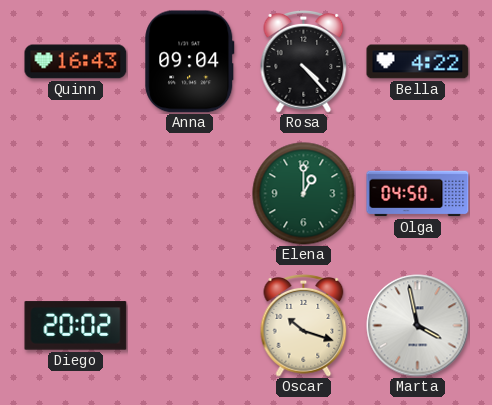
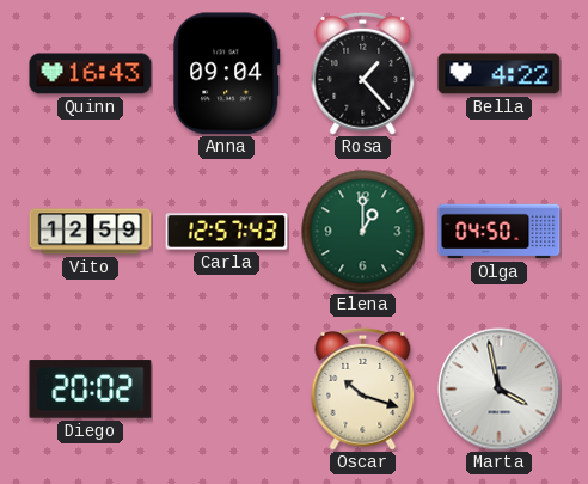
Rosa: 4:23 -> 1:23 (363, 74)
Vito: none -> 12:59 (91, 232)
Carla: none -> 12:57 (227, 232)
